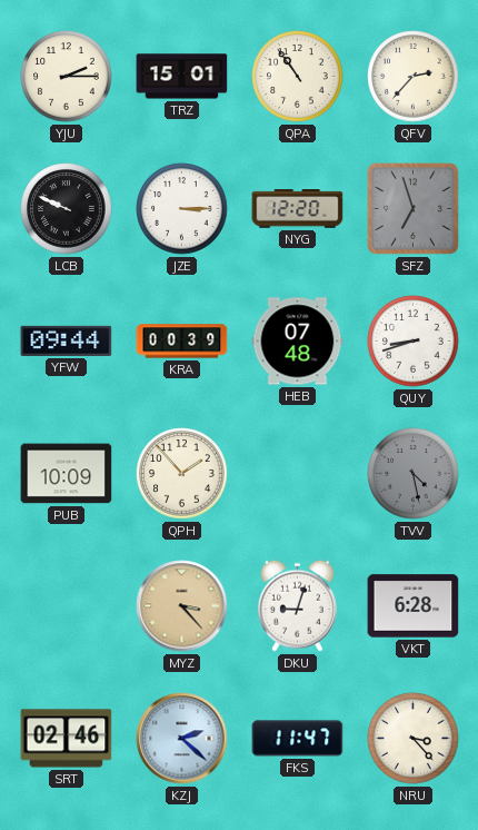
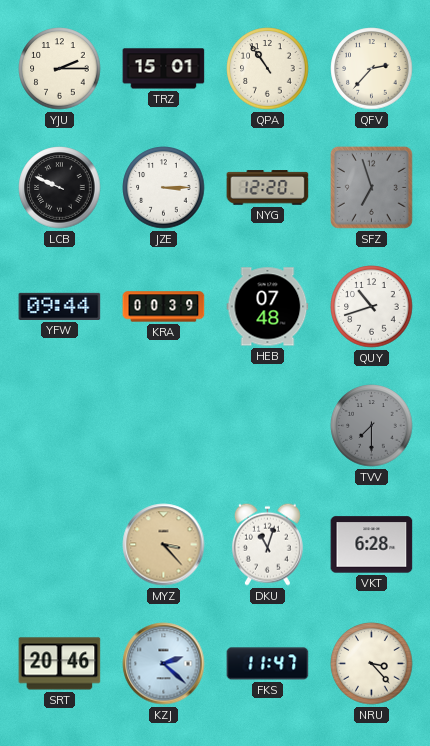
QUY: 8:42 -> 10:42 (372, 307)
PUB: 10:09 -> none (67, 474)
QPH: 1:53 -> none (182, 474)
TVV: 4:28 -> 7:30 (372, 426)
DKU: 9:03 -> 11:03 (267, 544)
SRT: 02:46 -> 20:46 (60, 664)
